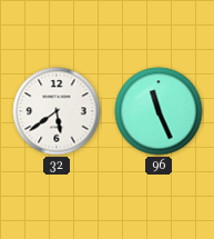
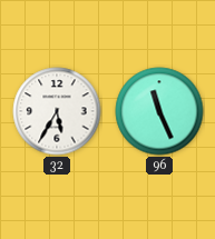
32: 5:39 -> 5:35 (57, 111)
